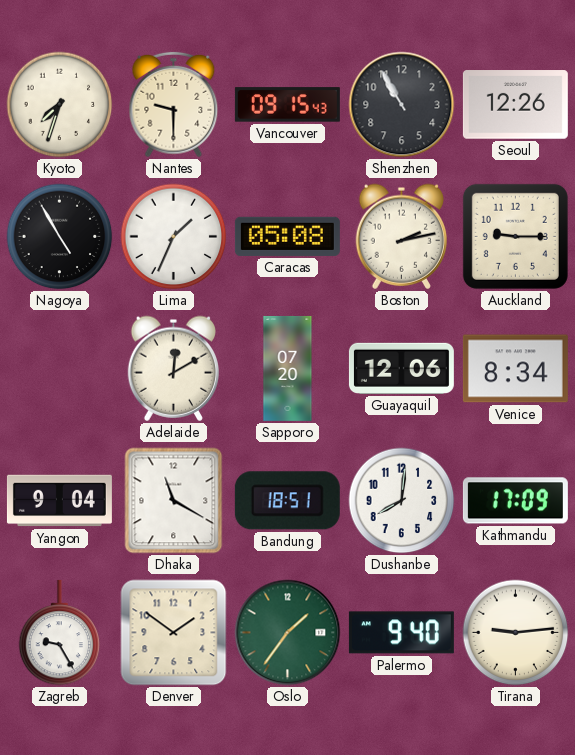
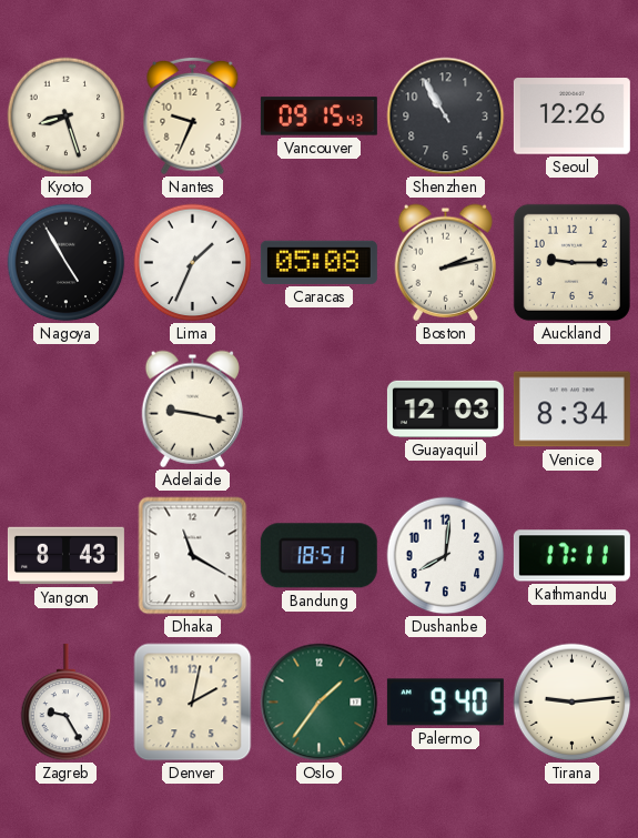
Kyoto: 7:33 -> 8:27 (67, 117)
Nantes: 9:30 -> 9:34 (193, 117)
Adelaide: 12:10 -> 9:17 (192, 408)
Sapporo: 07:20 -> none (288, 368)
Guayaquil: 12:06 -> 12:03 (445, 408)
Yangon: 9:04 -> 8:43 (65, 556)
Kathmandu: 17:09 -> 17:11 (571, 556)
Denver: 1:51 -> 2:02 (193, 703)
